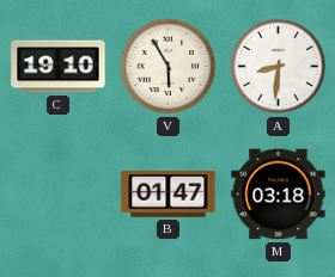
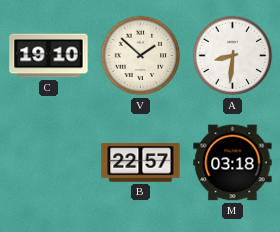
V: 5:55 -> 1:52 (141, 56)
B: 01:47 -> 22:57 (141, 163)
